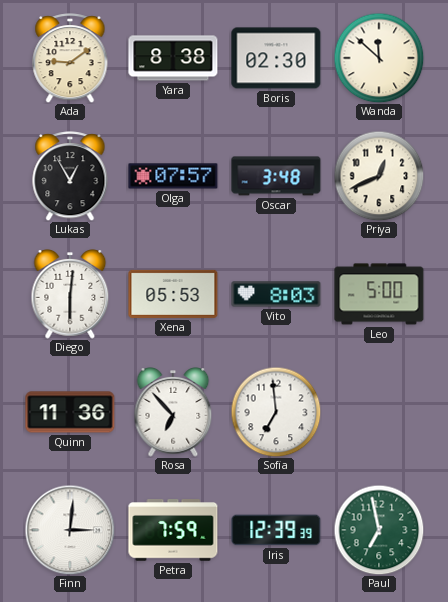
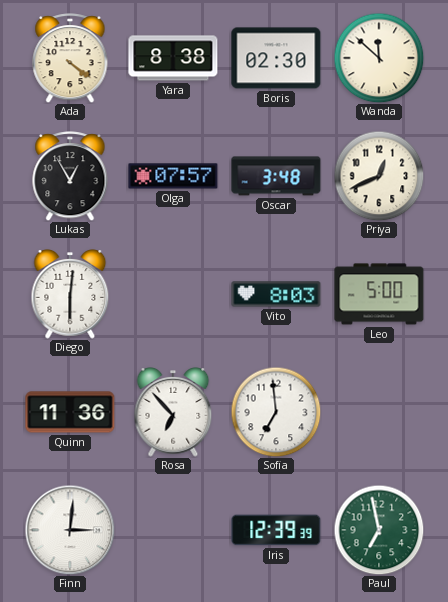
Ada: 9:09 -> 4:21 (70, 58)
Xena: 05:53 -> none (173, 294)
Petra: 7:59 -> none (173, 530)
